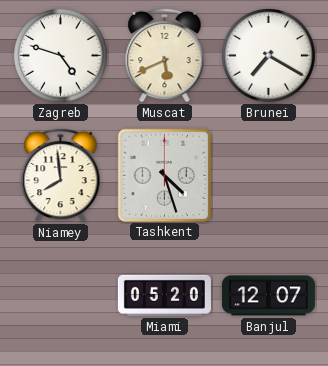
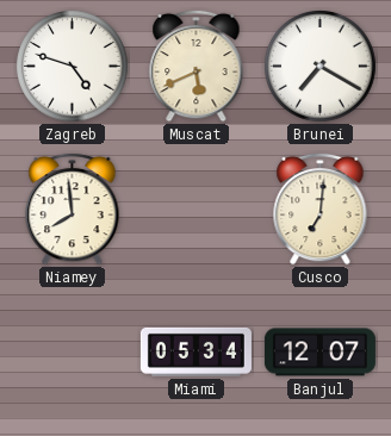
Tashkent: 4:27 -> none (164, 175)
Cusco: none -> 7:01 (321, 208)
Miami: 05:20 -> 05:34 (195, 351)
